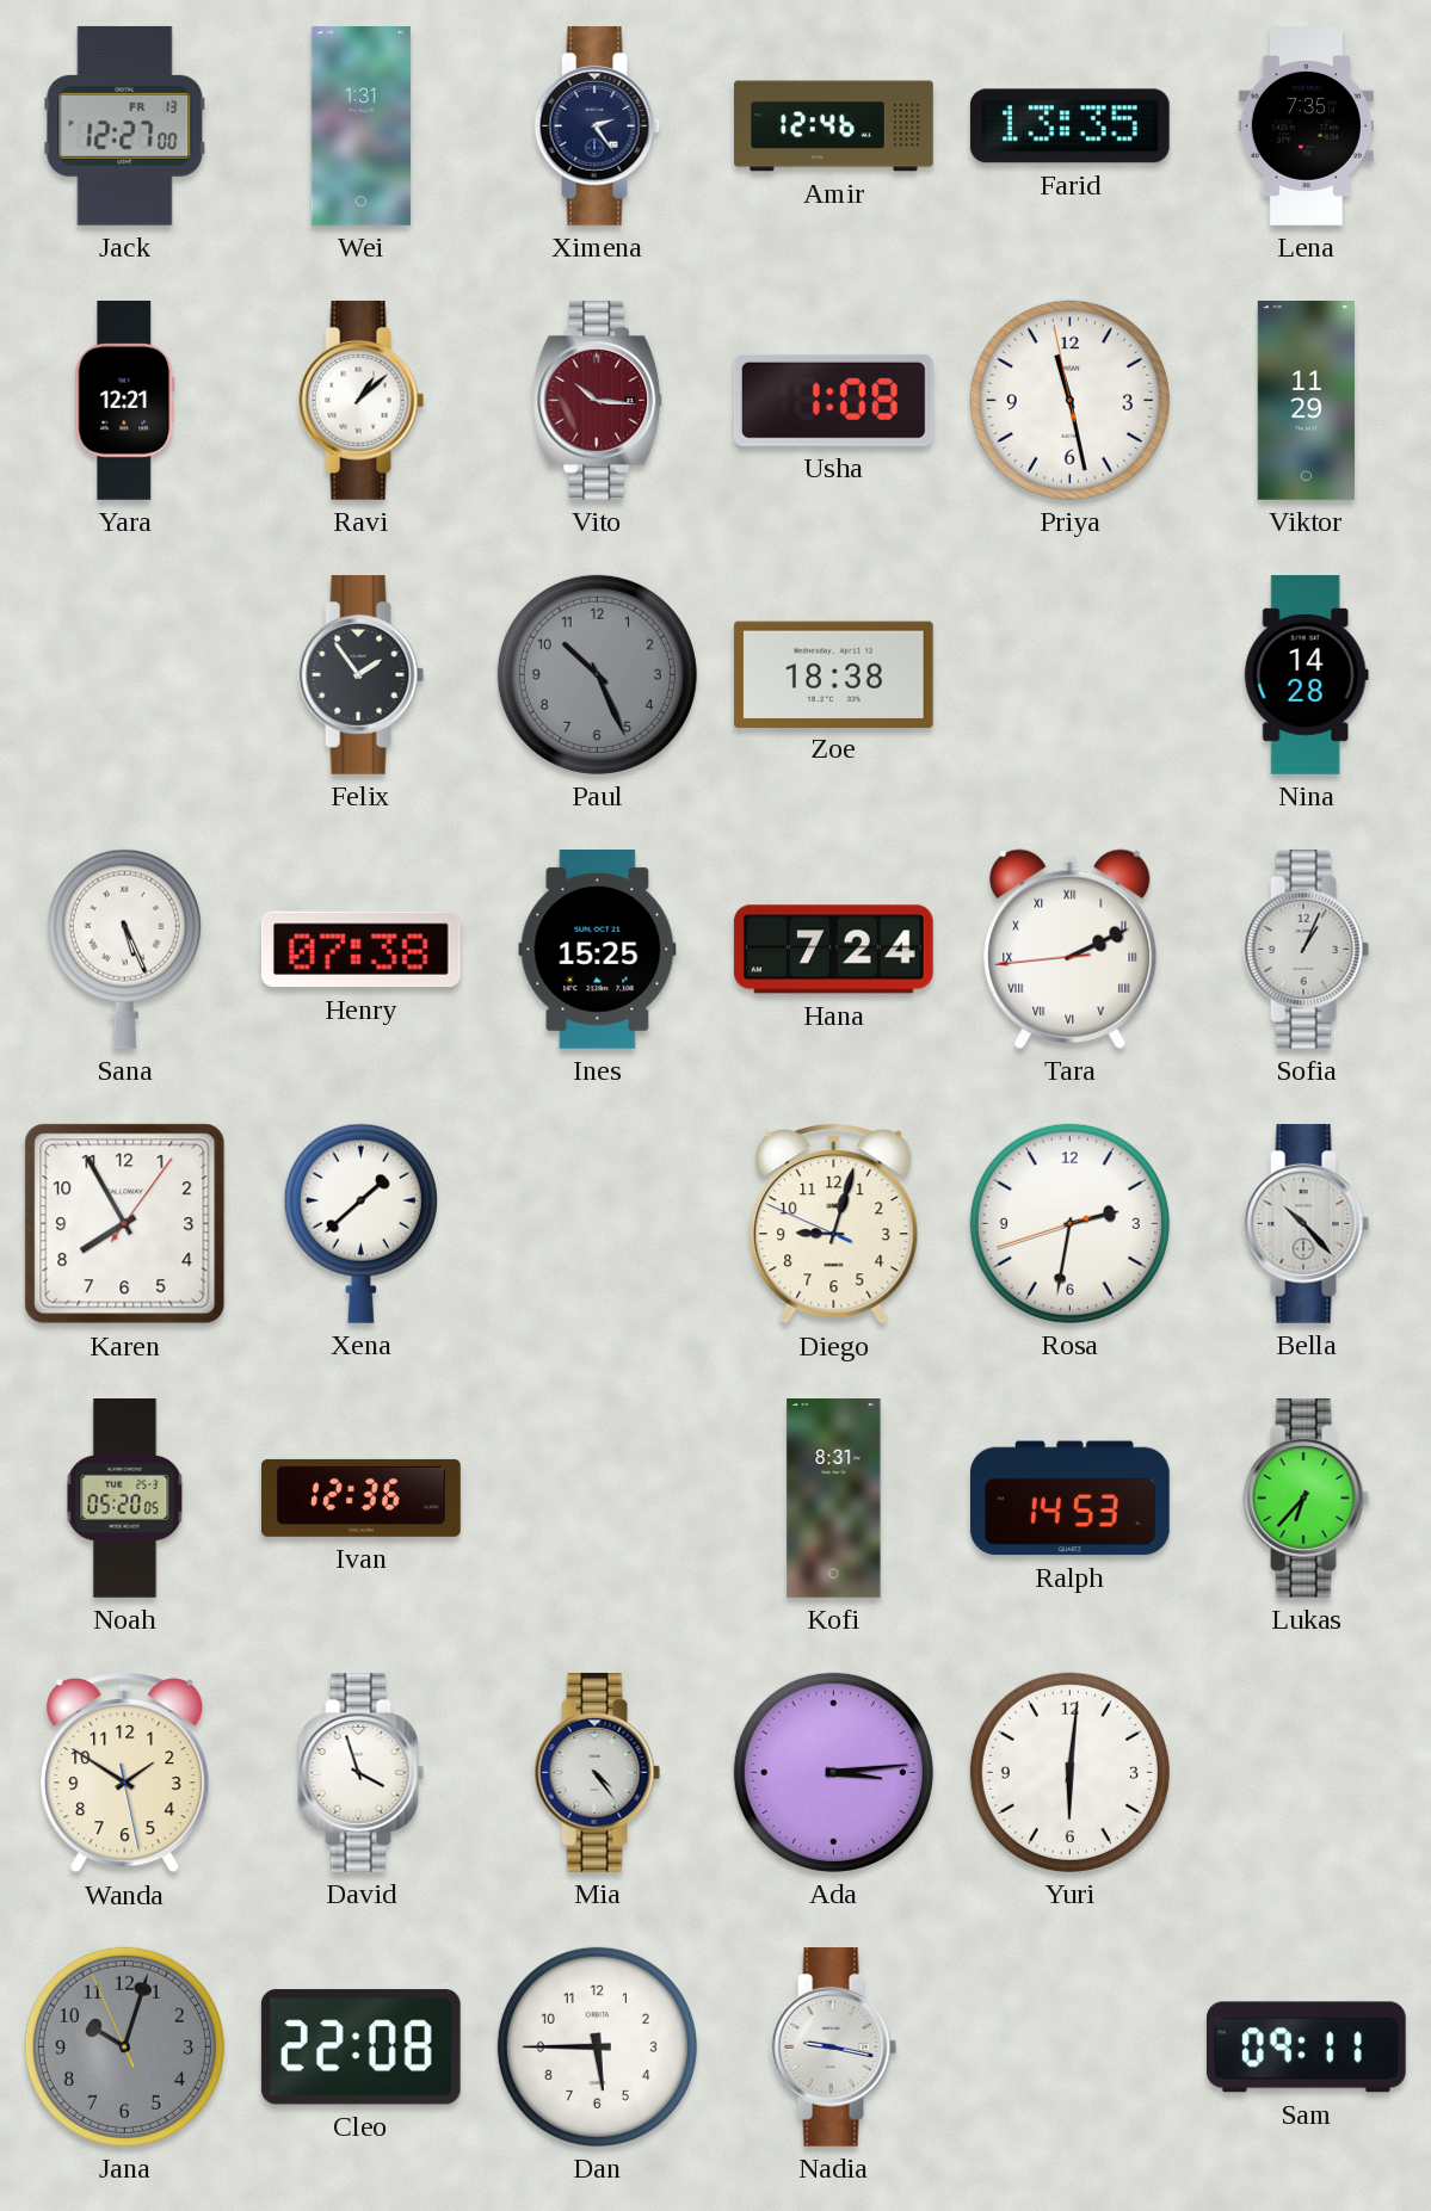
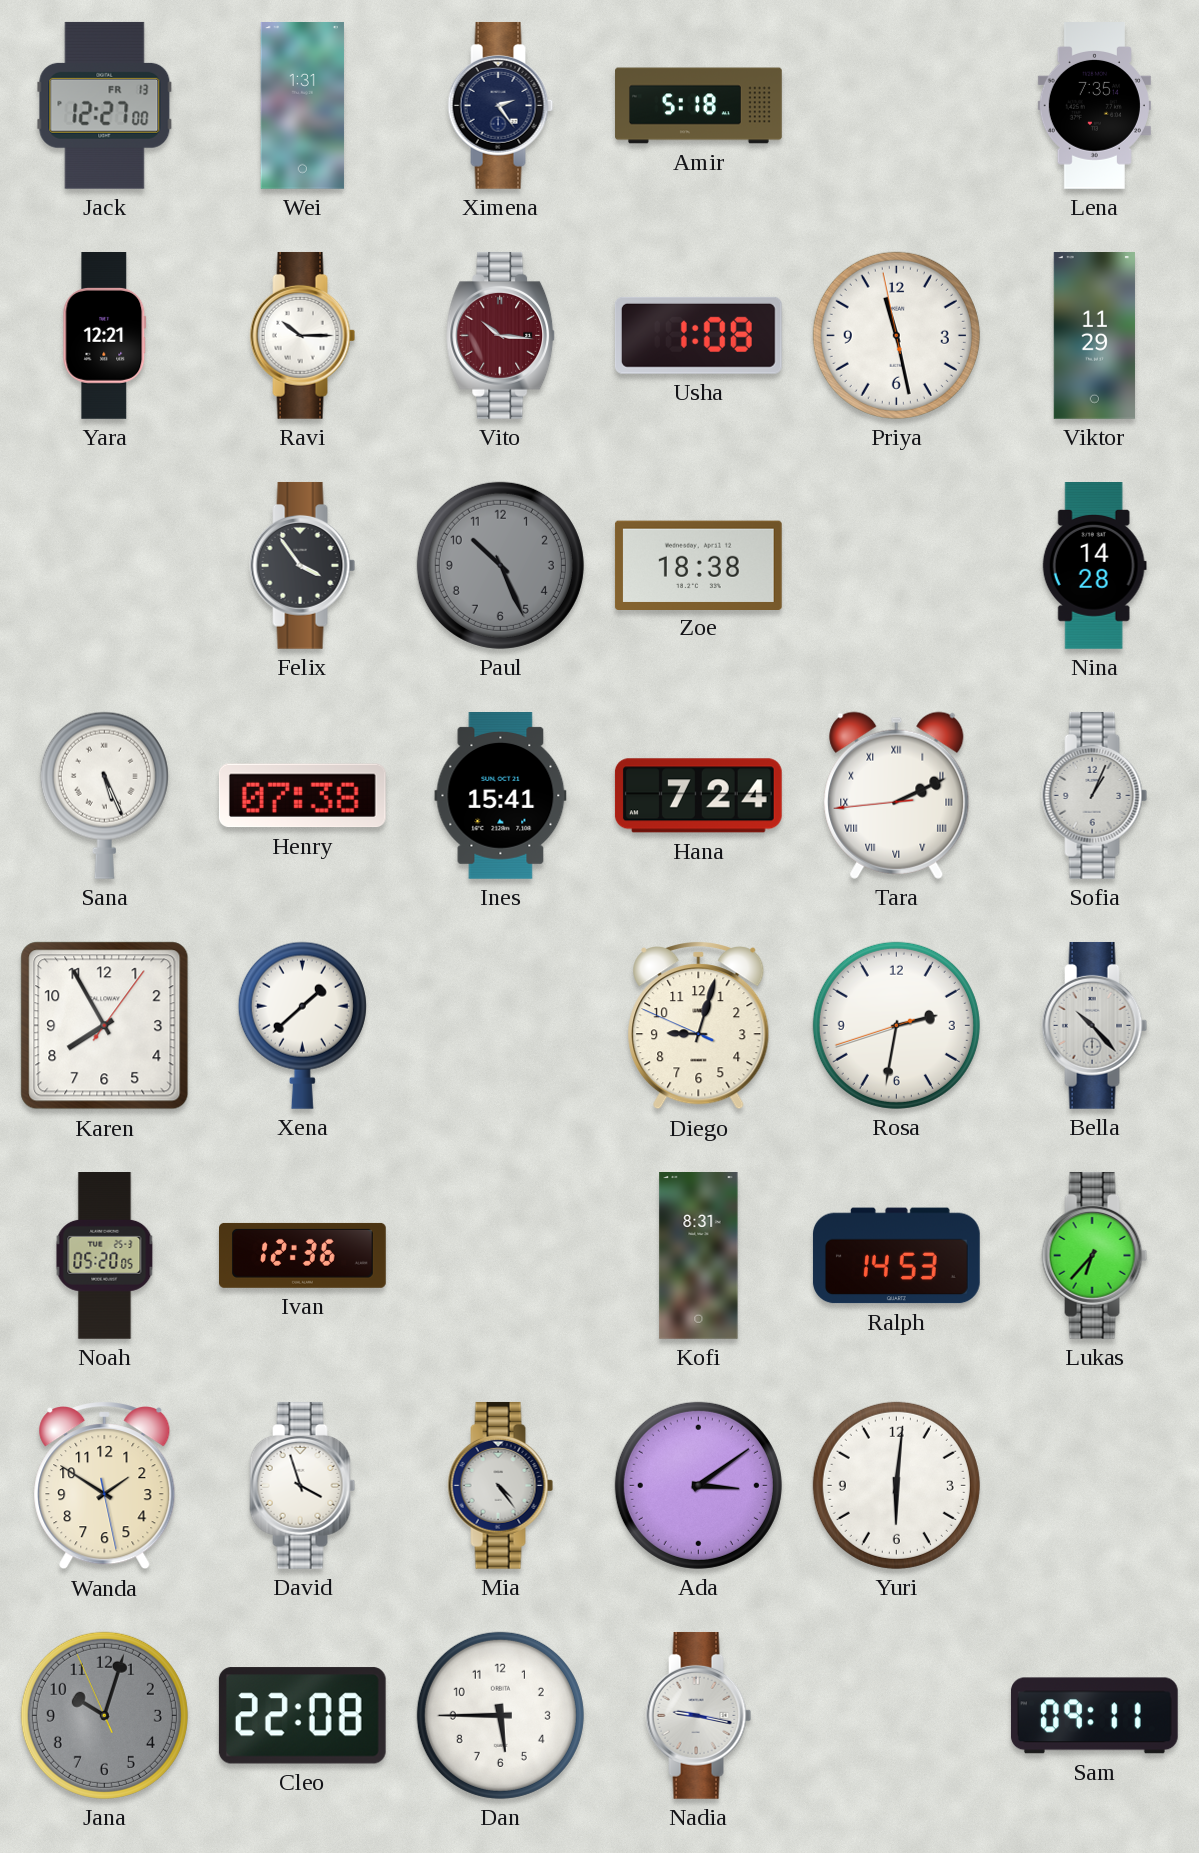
Amir: 12:46 -> 5:18 (699, 106)
Farid: 13:35 -> none (1069, 126)
Ravi: 1:08 -> 10:15 (303, 335)
Felix: 1:54 -> 3:54 (303, 565)
Ines: 15:25 -> 15:41 (501, 796)
Ada: 3:14 -> 3:09 (698, 1485)
